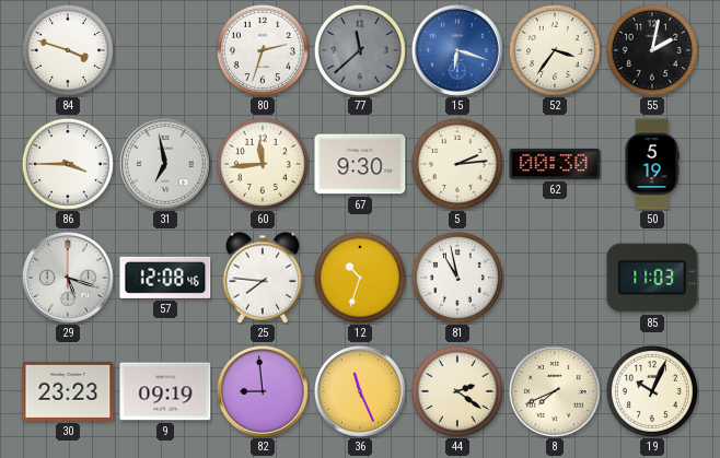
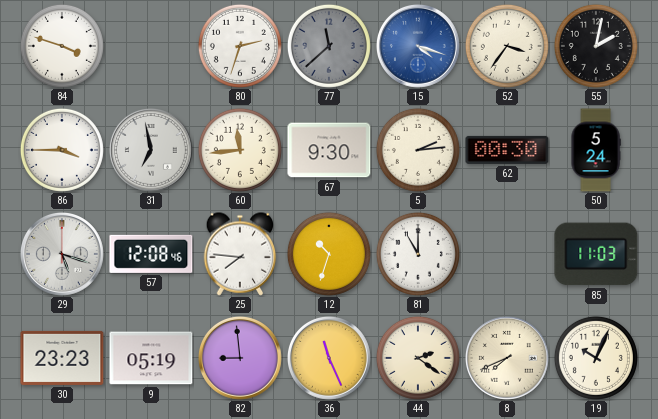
15: 6:18 -> 4:18 (418, 46)
50: 5:19 -> 5:24 (596, 150)
81: 10:58 -> 11:00 (418, 254)
9: 09:19 -> 05:19 (151, 358)
